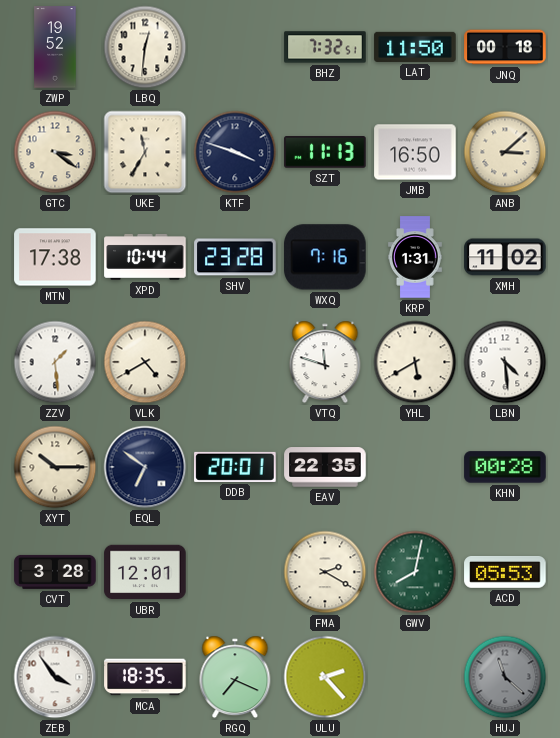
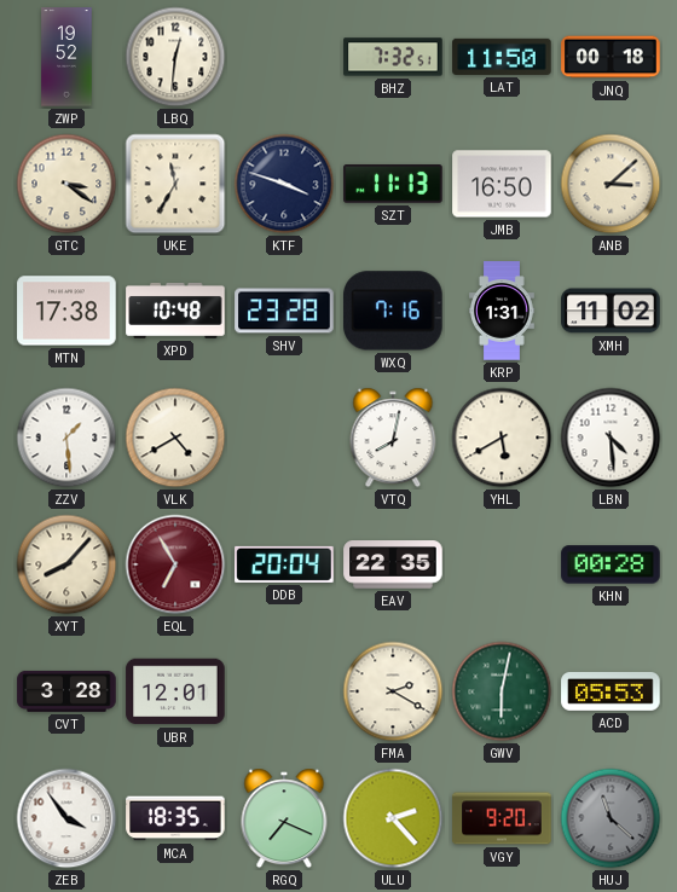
XPD: 10:44 -> 10:48 (175, 311)
VTQ: 11:48 -> 8:02 (393, 438)
XYT: 10:15 -> 8:07 (66, 564)
EQL: 6:51 -> 6:55 (175, 564)
EQL dial: navy -> burgundy (175, 564)
DDB: 20:01 -> 20:04 (284, 564)
GWV: 8:02 -> 6:02 (502, 691)
VGY: none -> 9:20 (502, 818)
